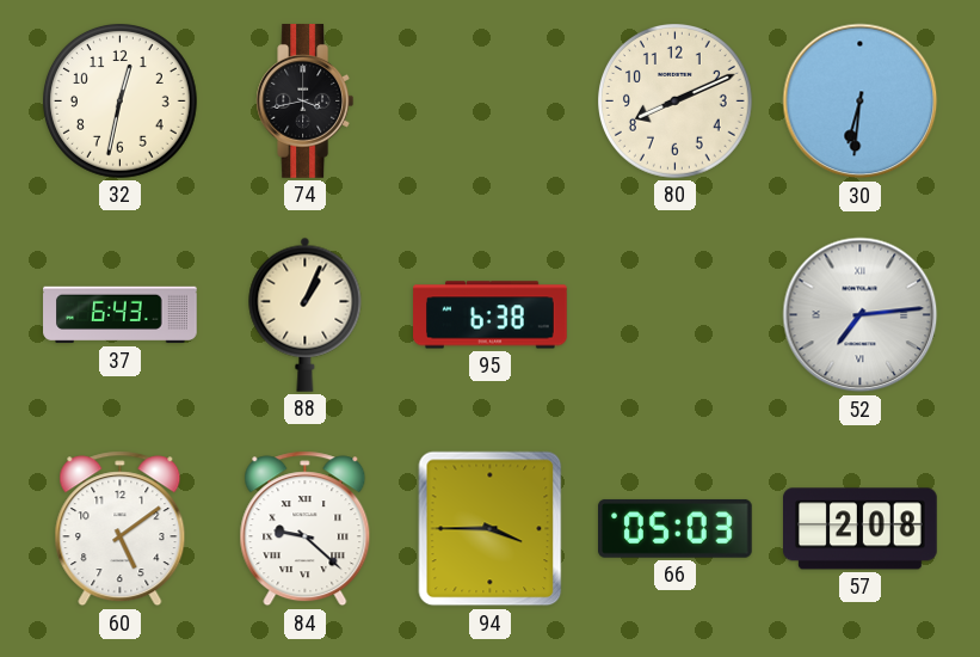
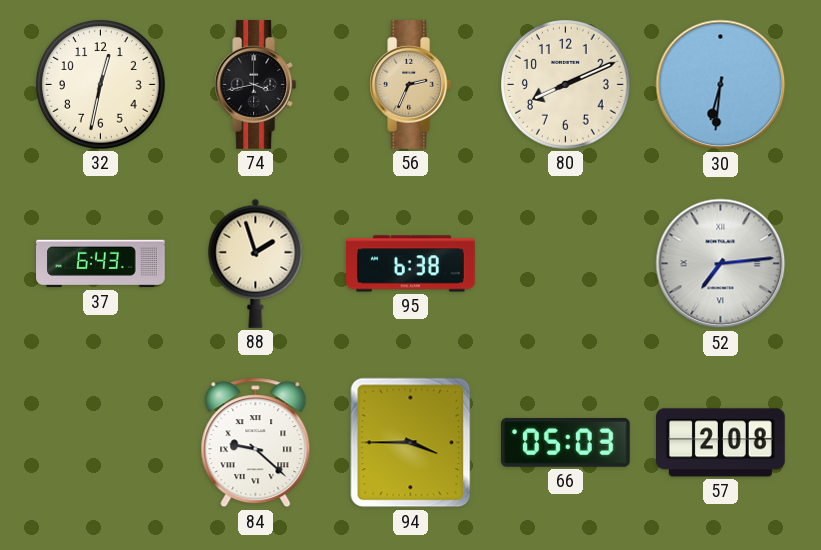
56: none -> 2:34 (411, 85)
88: 1:04 -> 1:57 (256, 263)
60: 5:09 -> none (121, 529)
